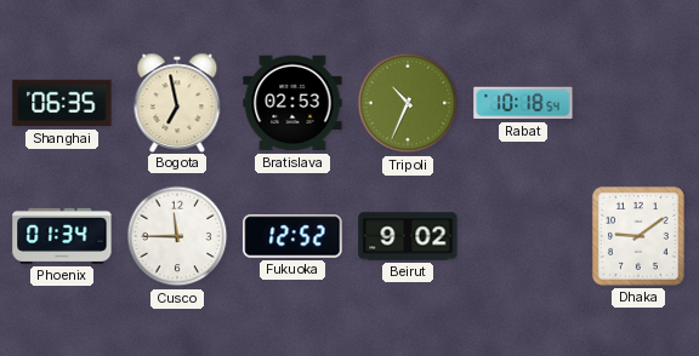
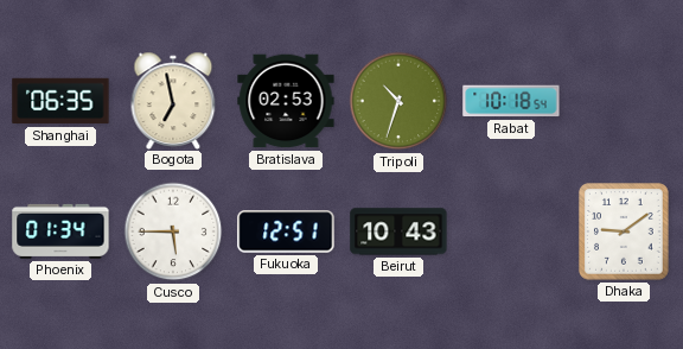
Tripoli: 10:34 -> 10:33 (398, 101)
Cusco: 11:45 -> 5:45 (173, 231)
Fukuoka: 12:52 -> 12:51 (286, 231)
Beirut: 9:02 -> 10:43 (398, 231)
